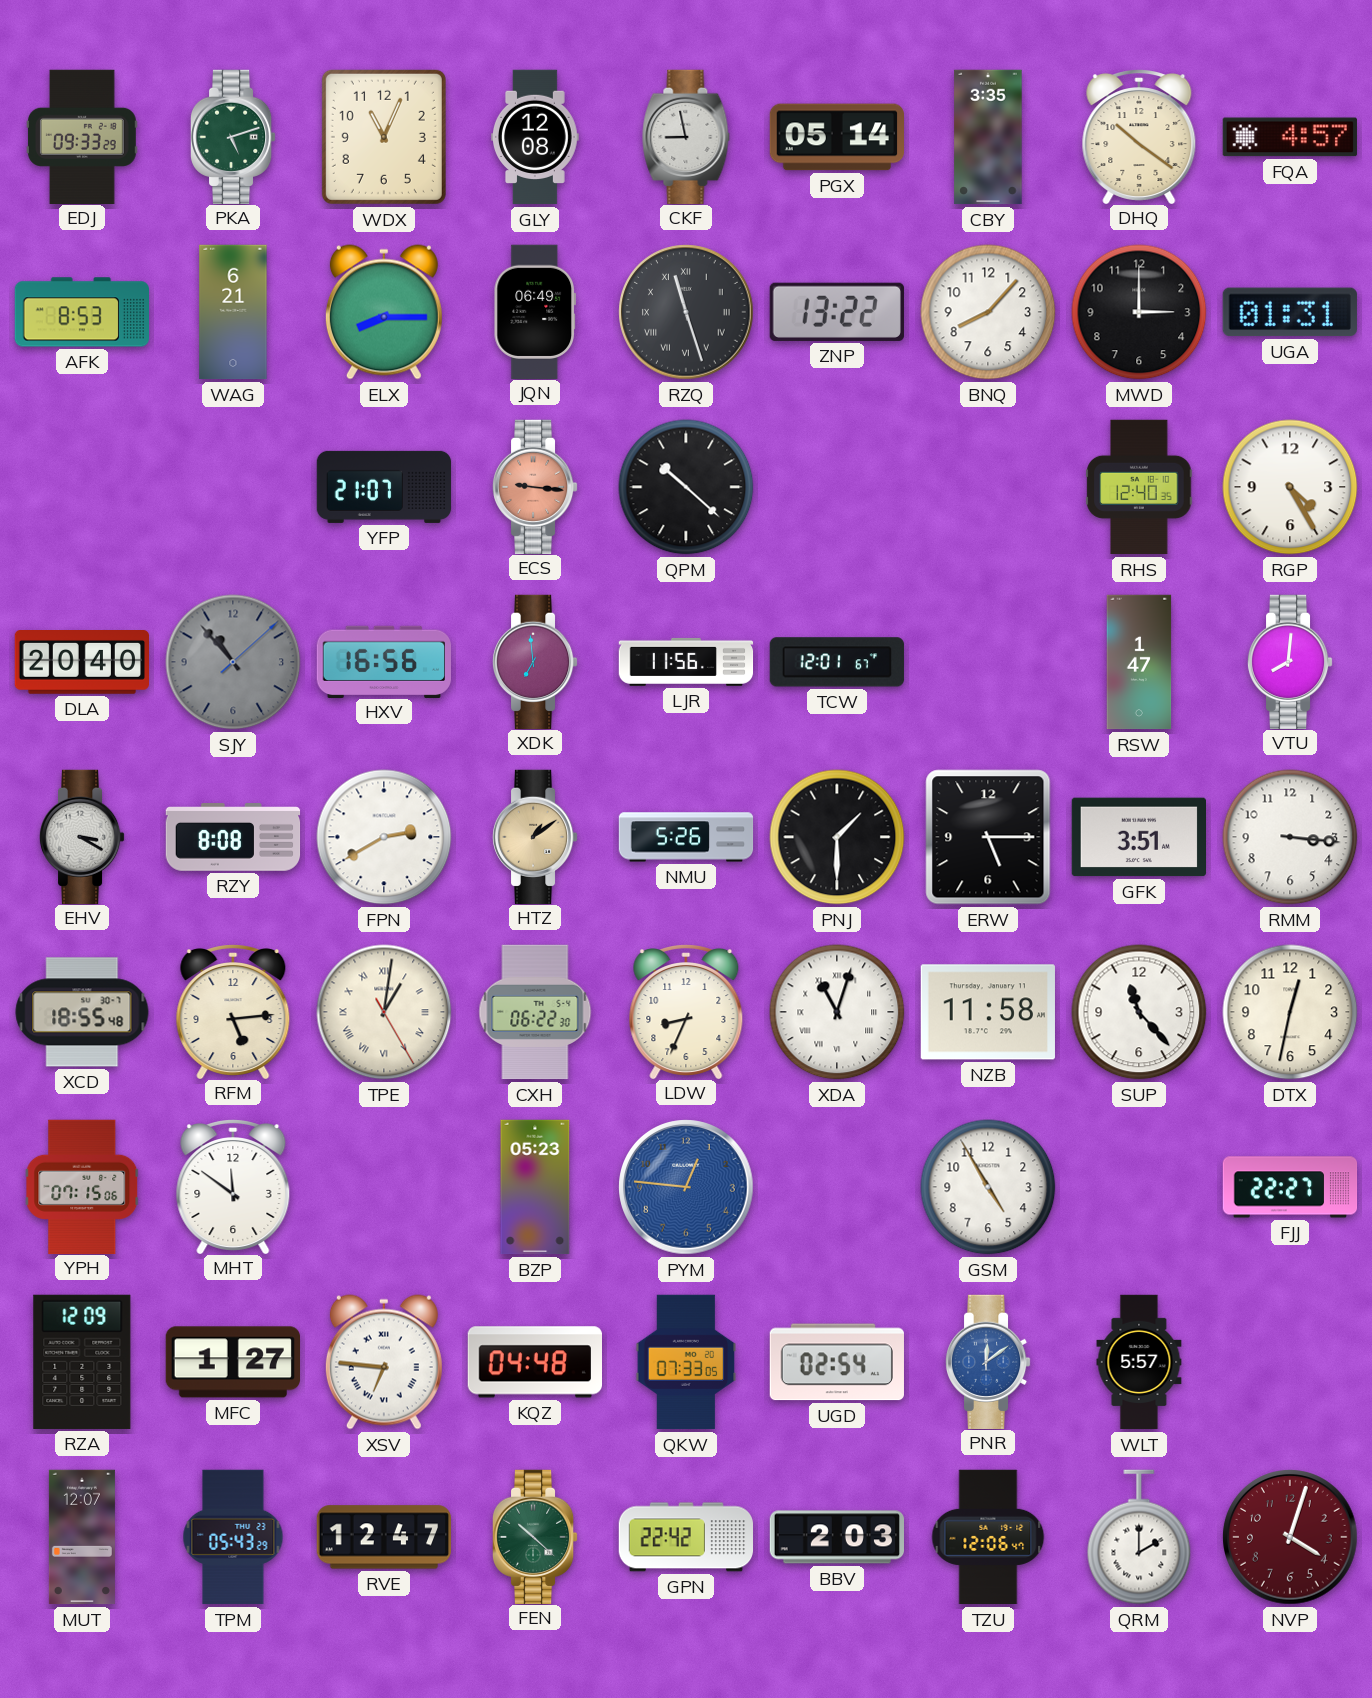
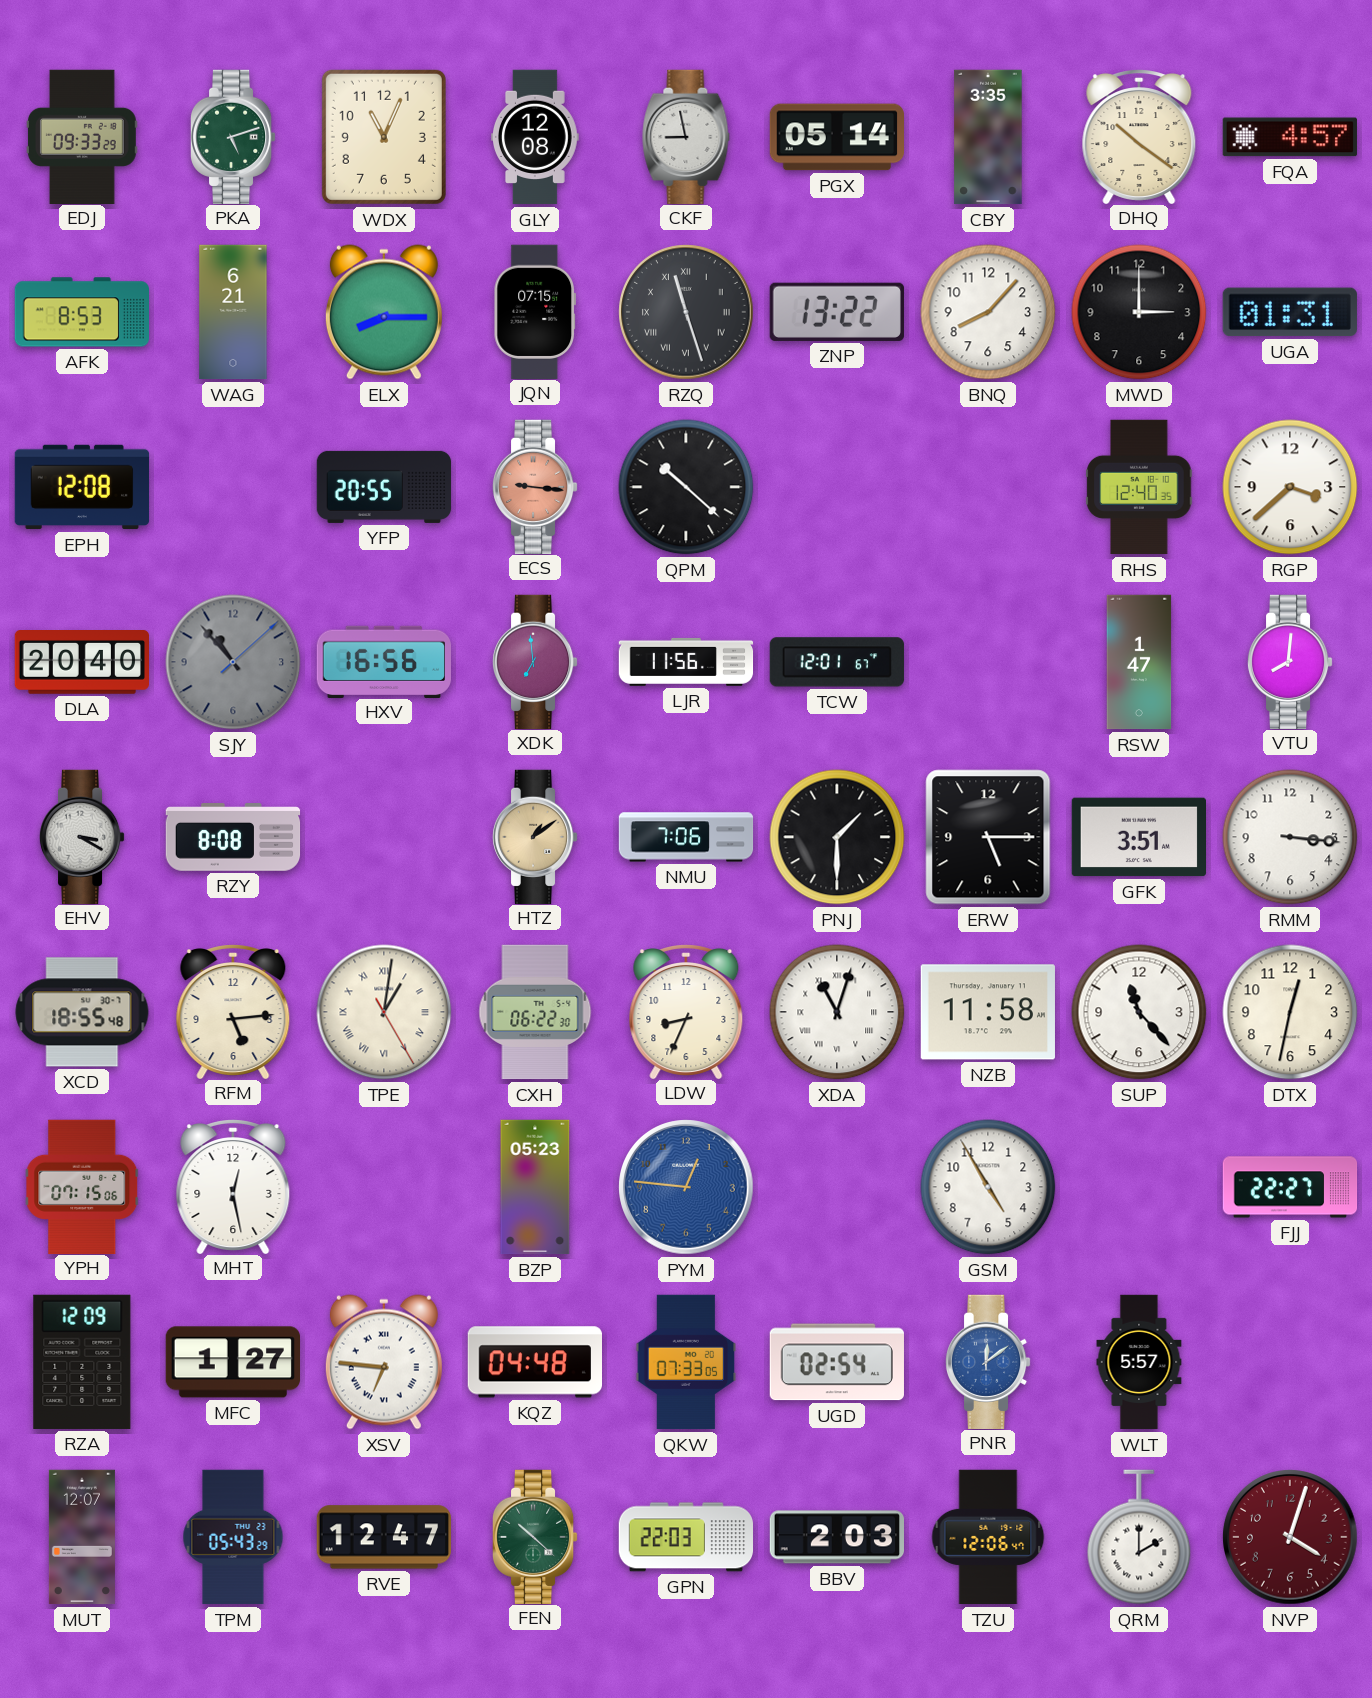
JQN: 06:49 -> 07:15 (534, 311)
EPH: none -> 12:08 (82, 487)
YFP: 21:07 -> 20:55 (384, 487)
RGP: 4:25 -> 3:38 (1290, 487)
FPN: 2:40 -> none (384, 837)
NMU: 5:26 -> 7:06 (686, 837)
MHT: 11:51 -> 12:28 (233, 1187)
GPN: 22:42 -> 22:03 (686, 1537)
